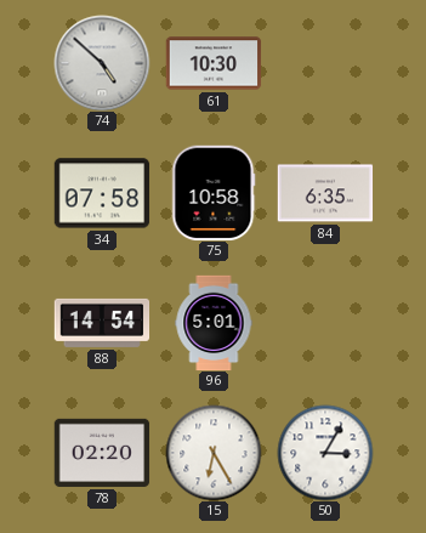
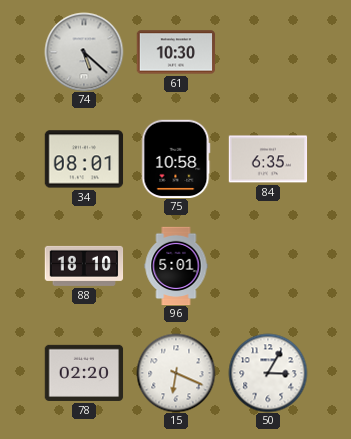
74: 4:52 -> 5:22 (84, 52)
34: 07:58 -> 08:01 (84, 159)
88: 14:54 -> 18:10 (84, 266)
15: 6:25 -> 6:19 (176, 373)
